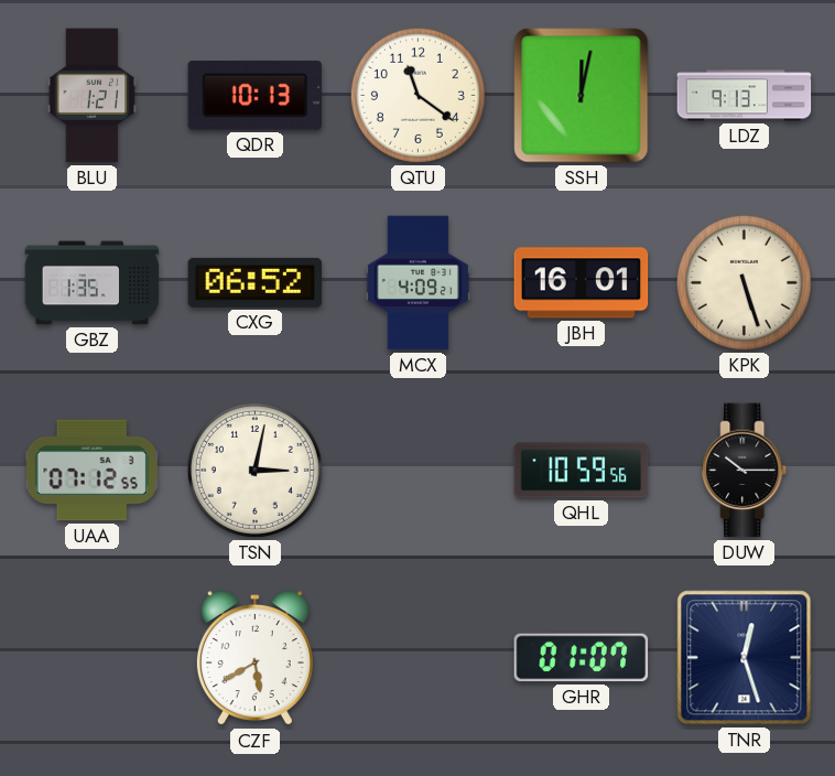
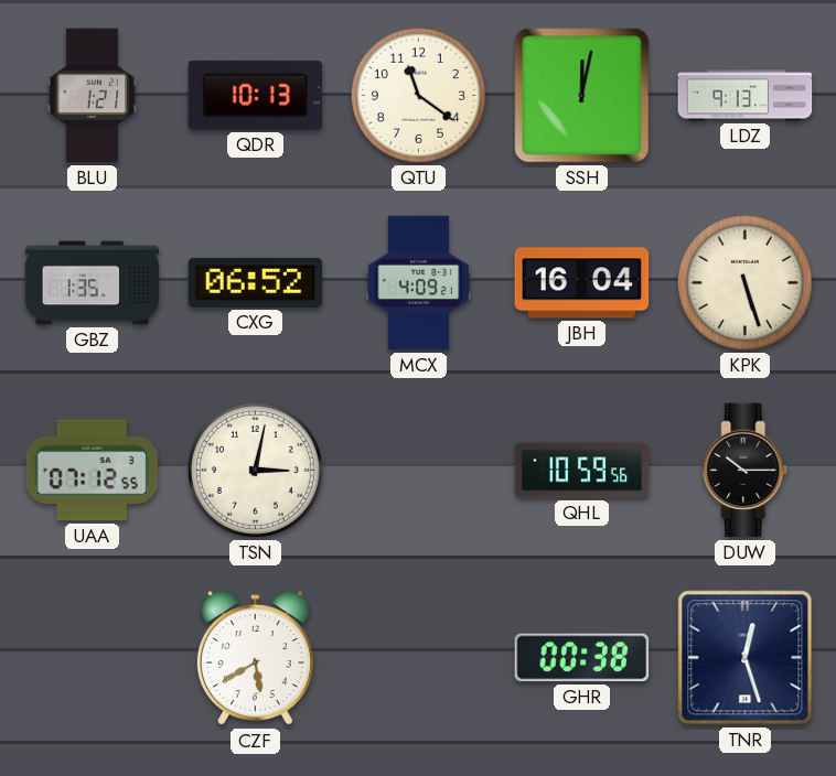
JBH: 16:01 -> 16:04 (582, 283)
GHR: 01:07 -> 00:38 (582, 658)
